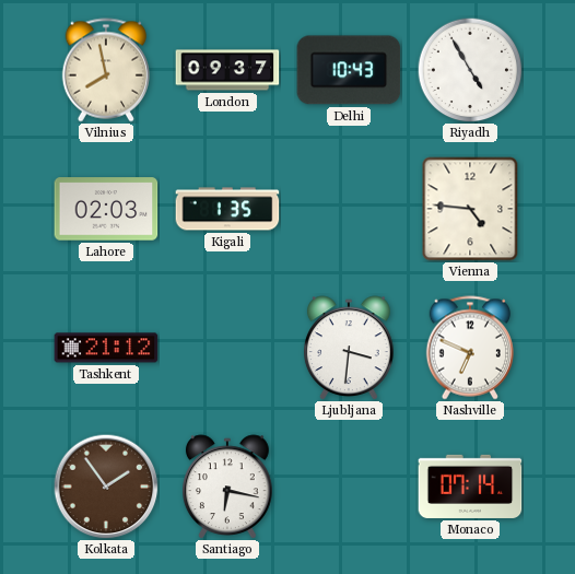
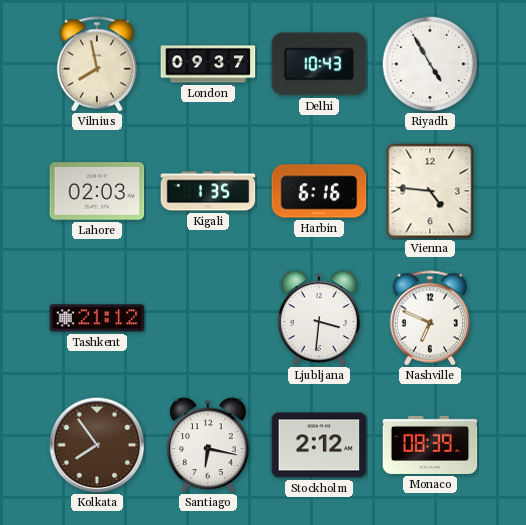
Harbin: none -> 6:16 (319, 191)
Kolkata: 1:54 -> 7:54 (97, 445)
Stockholm: none -> 2:12 (319, 445)
Monaco: 07:14 -> 08:39 (430, 445)
